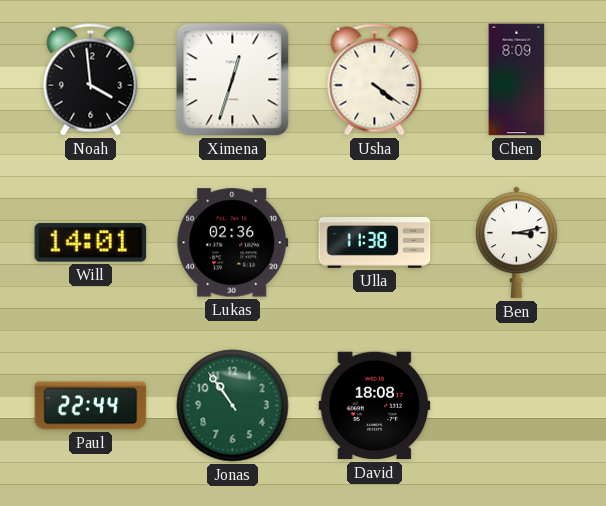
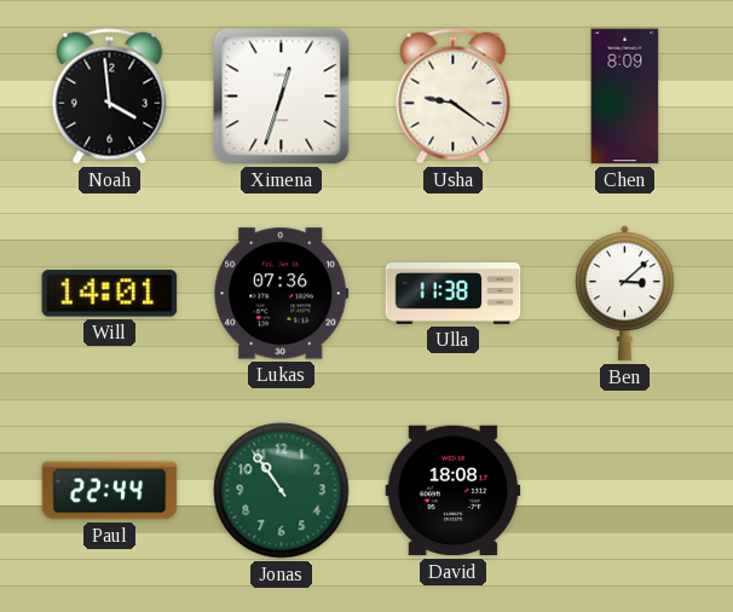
Usha: 4:21 -> 9:21 (454, 97)
Lukas: 02:36 -> 07:36 (282, 294)
Ben: 3:13 -> 3:08 (624, 294)
